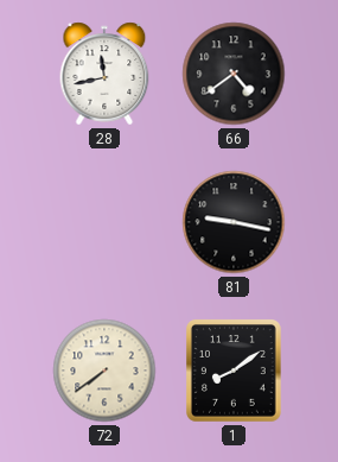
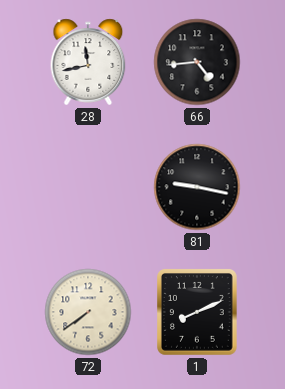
66: 4:39 -> 4:44 (197, 62)
1: 8:09 -> 8:11 (198, 313)
